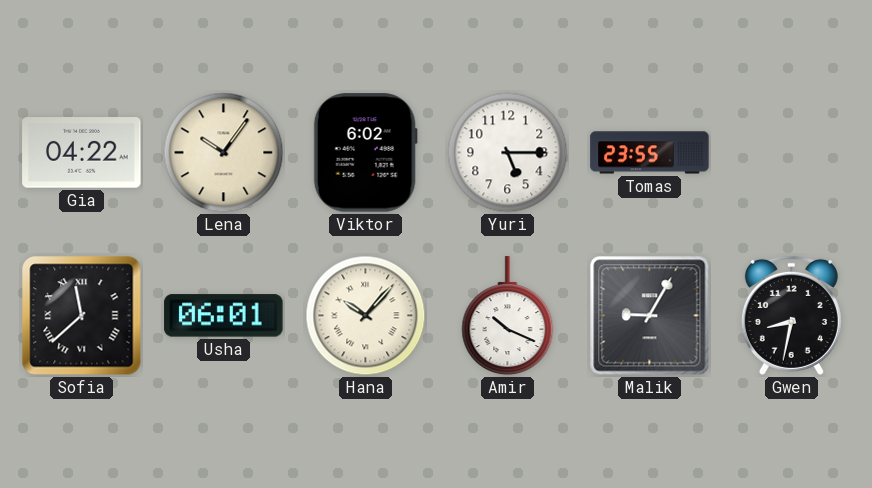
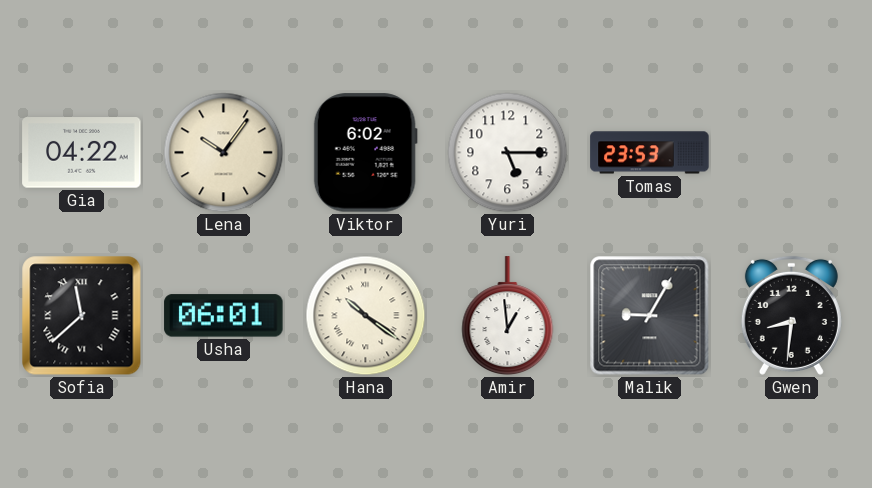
Tomas: 23:55 -> 23:53 (650, 153)
Hana: 10:07 -> 10:21 (366, 316)
Amir: 10:19 -> 12:59 (508, 316)
Gwen: 8:32 -> 8:31 (791, 315)
